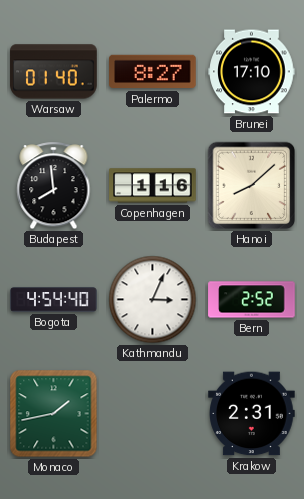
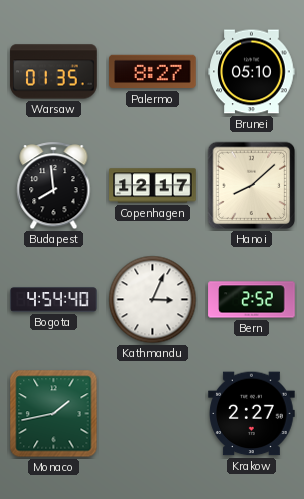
Warsaw: 01:40 -> 01:35 (54, 72)
Brunei: 17:10 -> 05:10 (252, 72)
Copenhagen: 1:16 -> 12:17 (153, 186)
Krakow: 2:31 -> 2:27 (252, 414)
